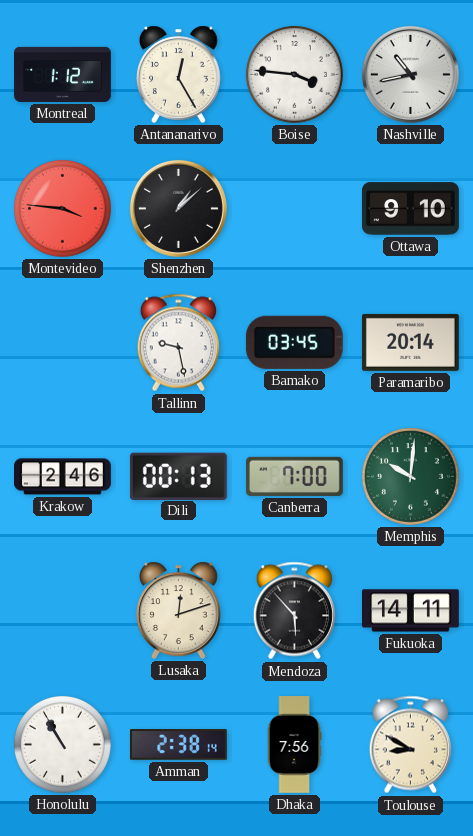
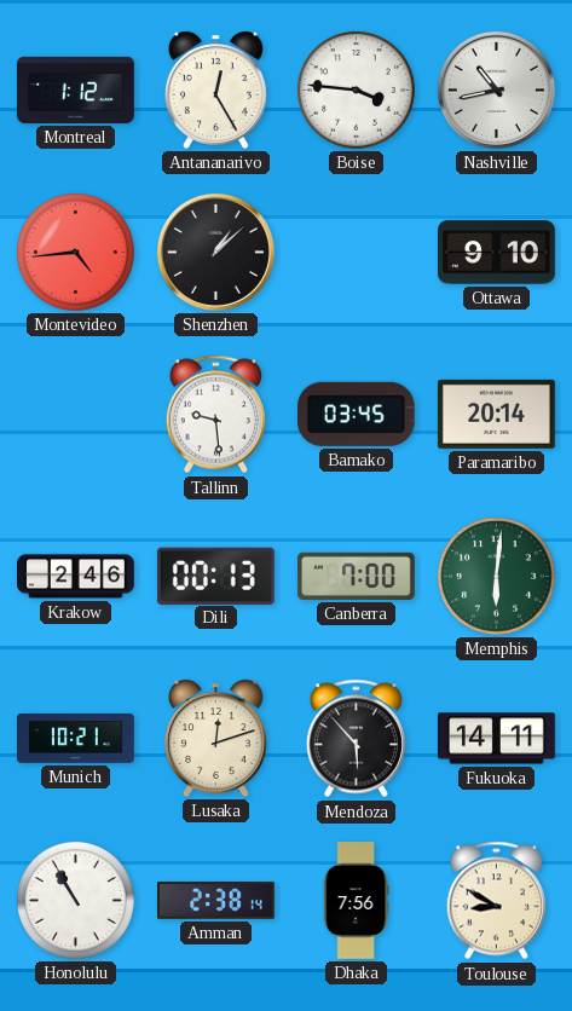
Montevideo: 3:46 -> 4:44 (76, 253)
Tallinn: 9:28 -> 9:29 (215, 415)
Memphis: 10:01 -> 6:01 (497, 577)
Munich: none -> 10:21 (76, 739)
